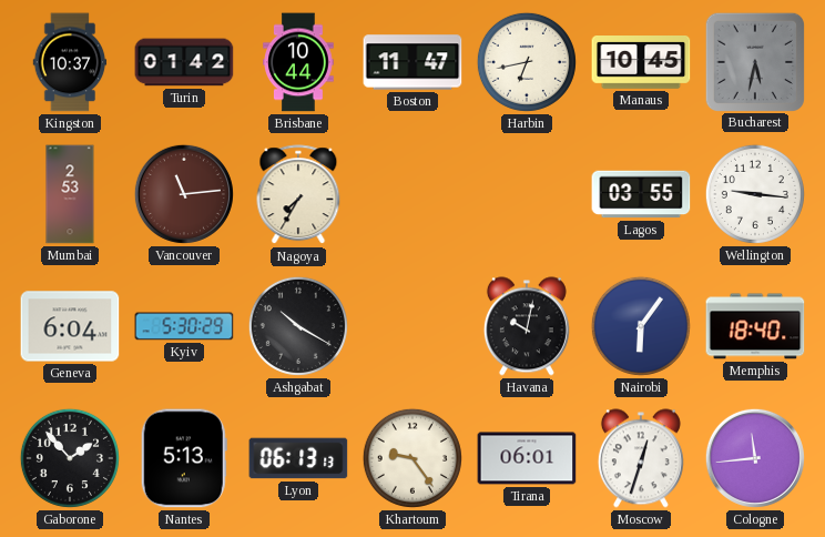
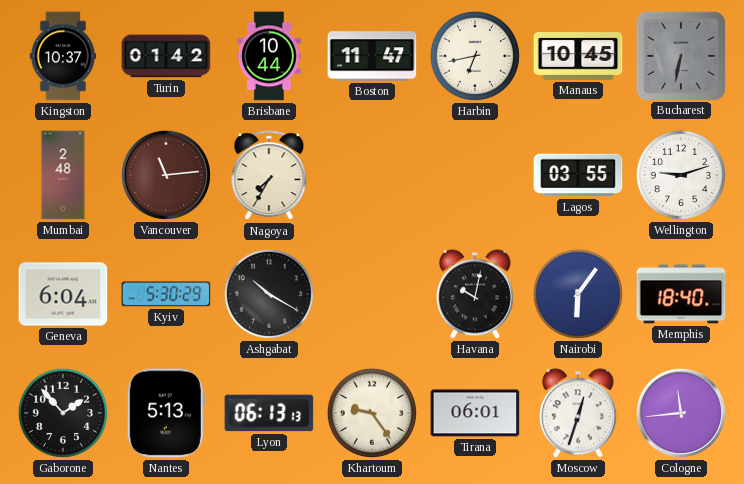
Bucharest: 5:32 -> 6:32 (680, 55)
Mumbai: 2:53 -> 2:48 (63, 175)
Wellington: 9:16 -> 9:12 (681, 175)
